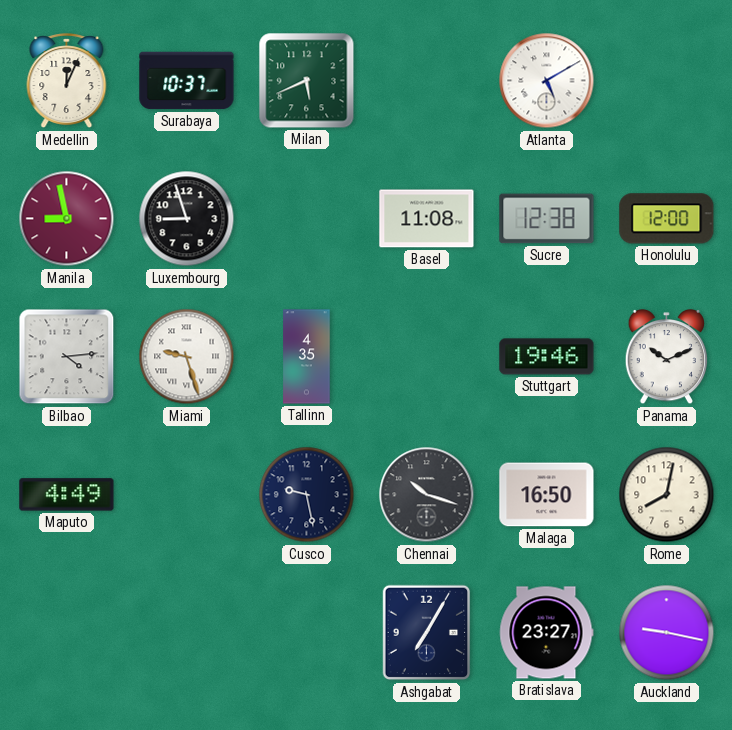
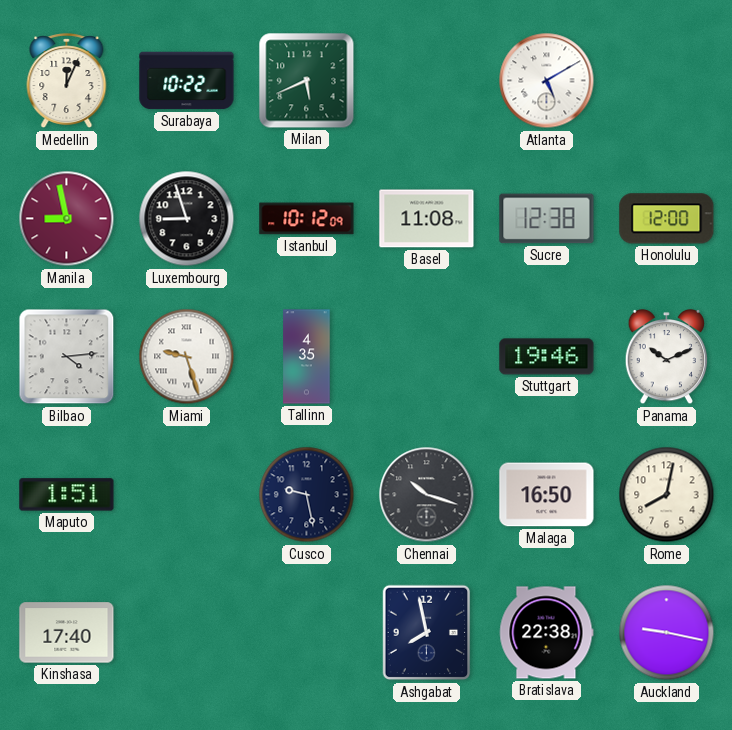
Surabaya: 10:37 -> 10:22 (187, 81)
Istanbul: none -> 10:12 (307, 219)
Maputo: 4:49 -> 1:51 (67, 495)
Kinshasa: none -> 17:40 (67, 633)
Ashgabat: 7:05 -> 7:58 (427, 633)
Bratislava: 23:27 -> 22:38 (546, 633)
